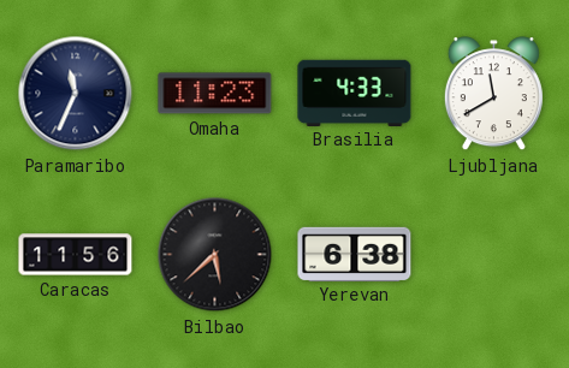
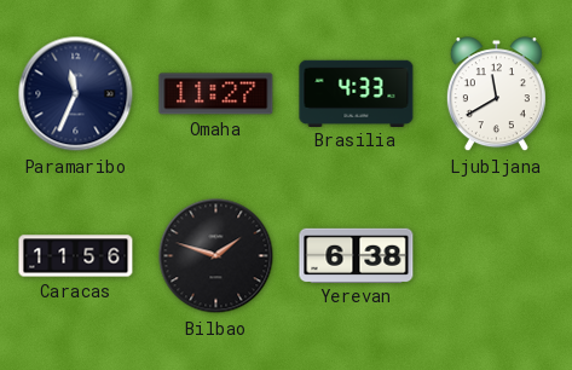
Omaha: 11:23 -> 11:27 (216, 94)
Bilbao: 5:38 -> 1:48 (216, 256)
